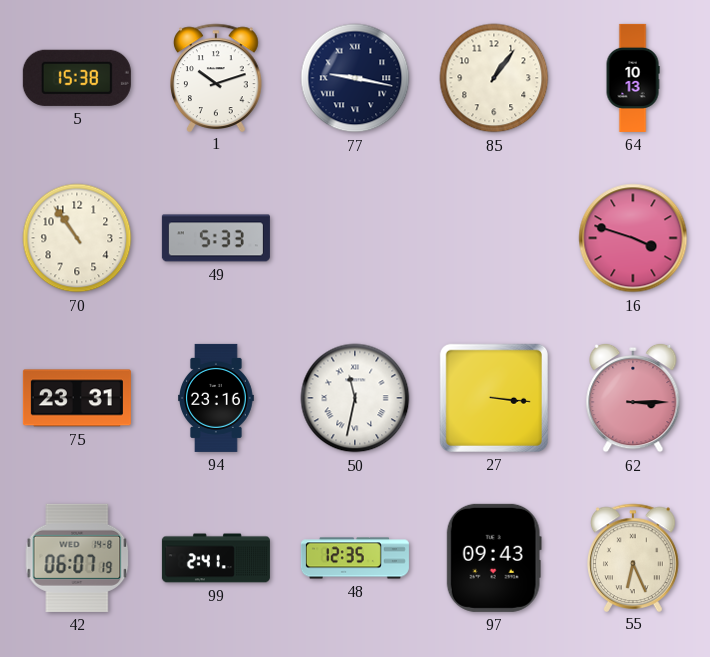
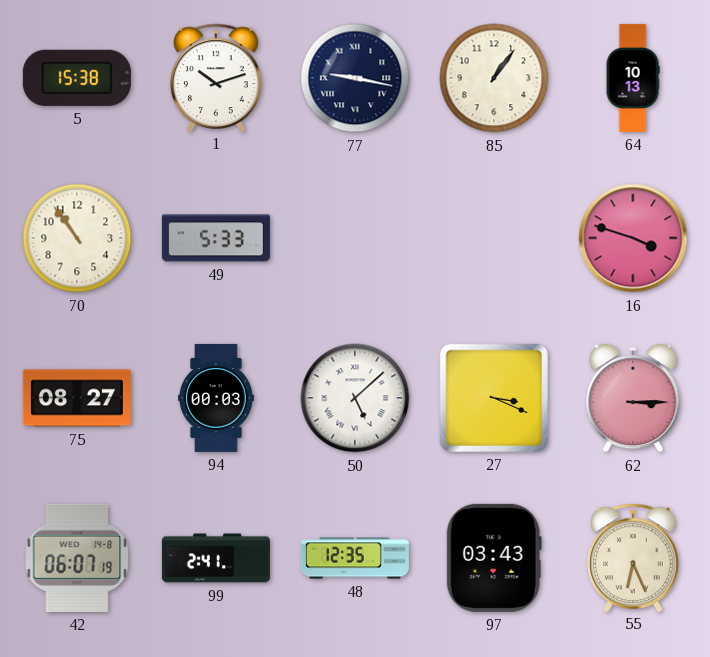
75: 23:31 -> 08:27 (77, 398)
94: 23:16 -> 00:03 (217, 398)
50: 11:32 -> 5:08 (355, 398)
27: 3:16 -> 3:19 (494, 398)
97: 09:43 -> 03:43 (494, 558)
